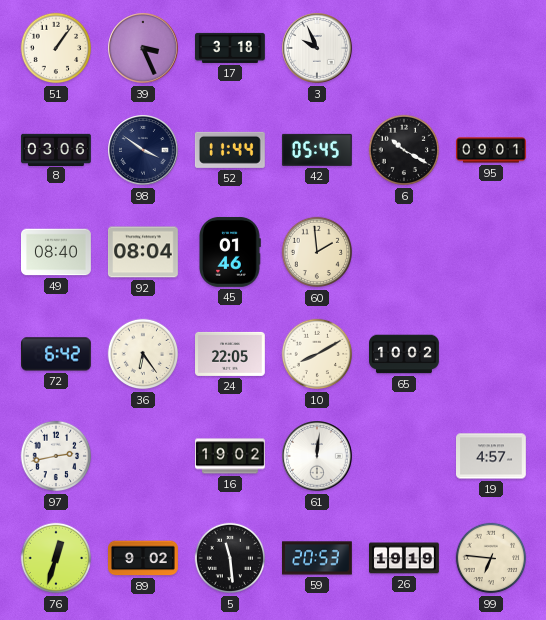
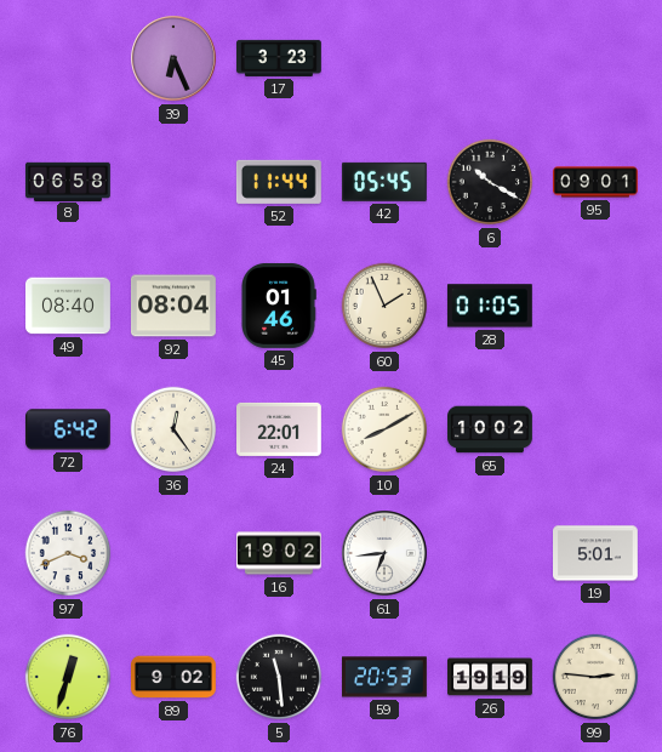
51: 1:06 -> none (56, 48)
39: 3:26 -> 6:26 (173, 58)
17: 3:18 -> 3:23 (280, 58)
3: 9:56 -> none (317, 48)
8: 03:06 -> 06:58 (69, 181)
98: 3:51 -> none (143, 150)
60: 1:59 -> 1:56 (384, 306)
28: none -> 01:05 (490, 306)
36: 6:24 -> 12:24 (173, 429)
24: 22:05 -> 22:01 (280, 429)
97: 2:43 -> 3:41 (68, 553)
61: 12:01 -> 6:44 (384, 553)
19: 4:57 -> 5:01 (597, 553)
99: 6:46 -> 2:46 (595, 677)
